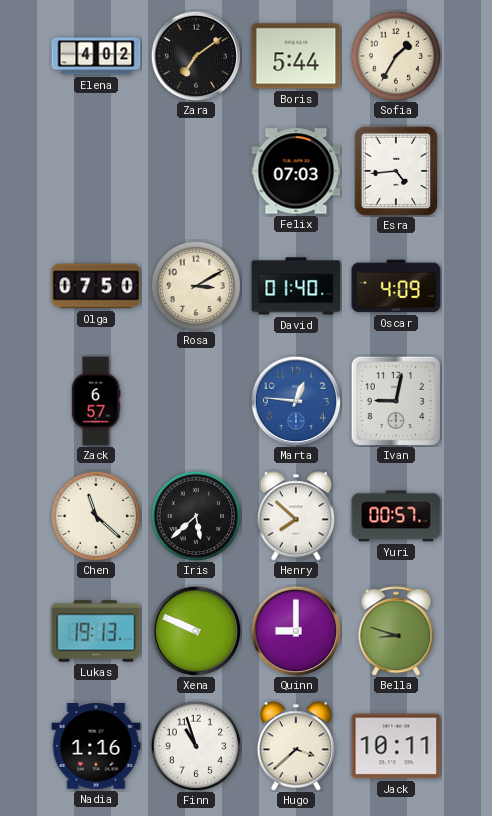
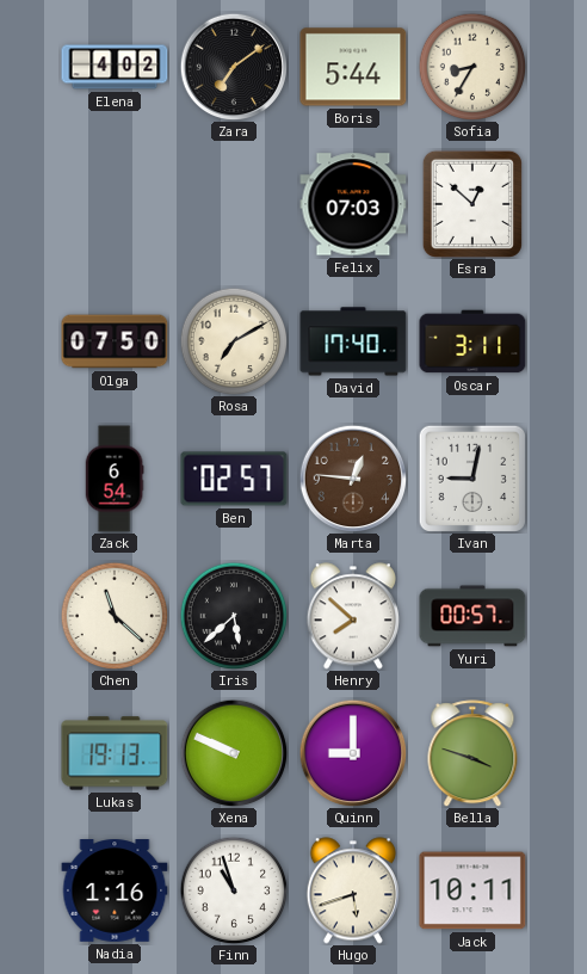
Sofia: 1:35 -> 8:35 (472, 67)
Esra: 4:44 -> 12:52 (472, 203)
Rosa: 3:10 -> 7:10 (234, 341)
David: 01:40 -> 17:40 (353, 341)
Oscar: 4:09 -> 3:11 (472, 341)
Zack: 6:57 -> 6:54 (115, 479)
Ben: none -> 02:57 (234, 479)
Marta dial: blue -> brown (353, 479)
Bella: 8:48 -> 3:48 (472, 753)
Hugo: 3:38 -> 5:42 (353, 890)
